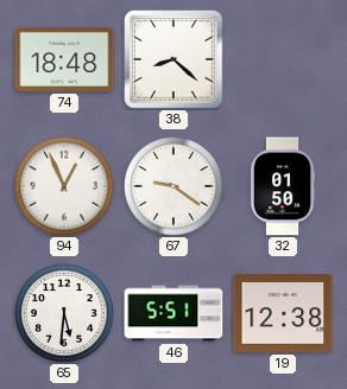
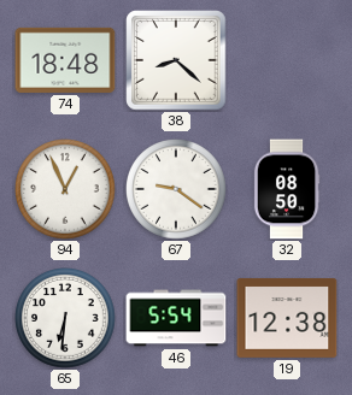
32: 01:50 -> 08:50 (287, 189)
65: 5:31 -> 6:31 (66, 319)
46: 5:51 -> 5:54 (176, 318)
